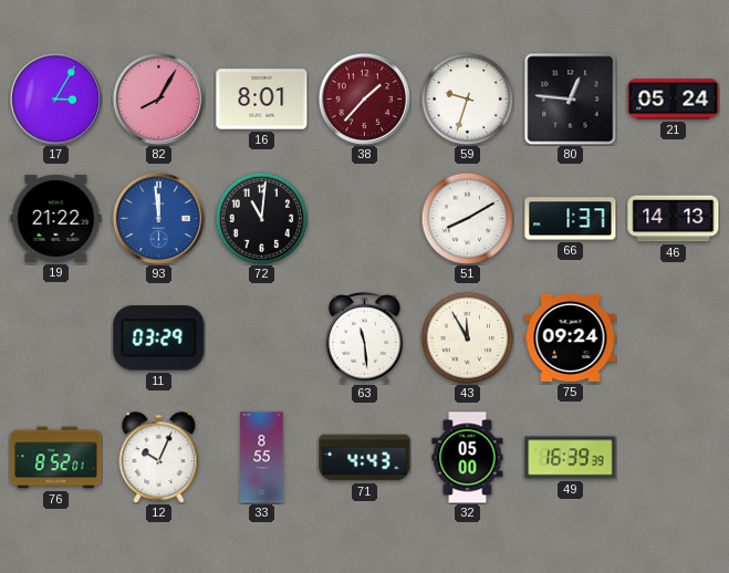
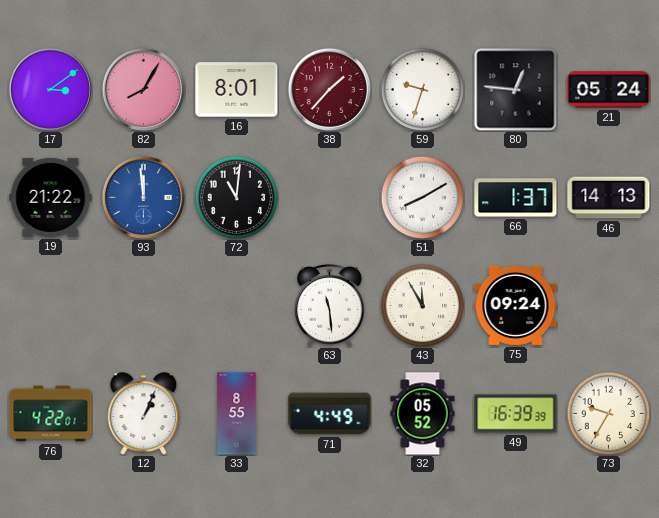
17: 3:05 -> 3:09 (50, 89)
11: 03:29 -> none (159, 338)
76: 8:52 -> 4:22 (51, 414)
12: 10:04 -> 1:04 (144, 414)
71: 4:43 -> 4:49 (330, 414)
32: 05:00 -> 05:52 (423, 414)
73: none -> 9:35 (608, 413)
